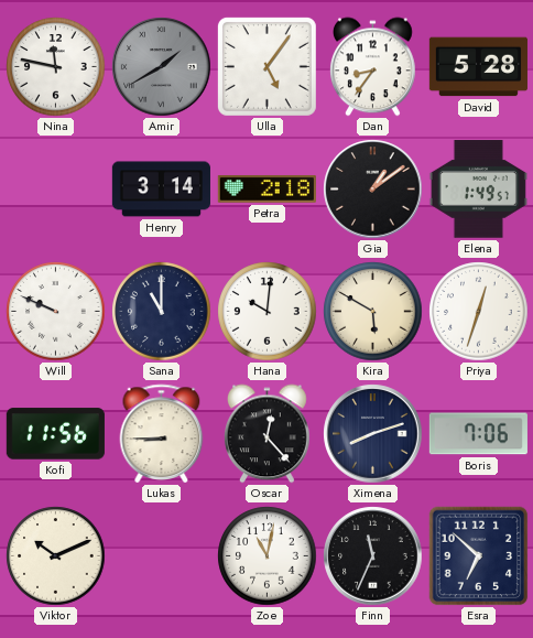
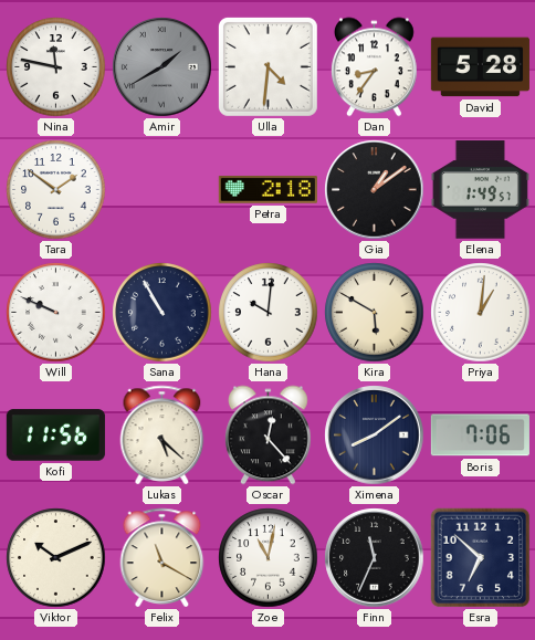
Ulla: 5:06 -> 4:31 (267, 66)
Tara: none -> 1:51 (56, 190)
Henry: 3:14 -> none (161, 190)
Sana: 11:00 -> 10:55 (162, 313)
Priya: 12:33 -> 1:01 (481, 313)
Lukas: 8:45 -> 5:22 (162, 434)
Ximena: 8:12 -> 8:09 (375, 436)
Felix: none -> 11:20 (162, 557)
